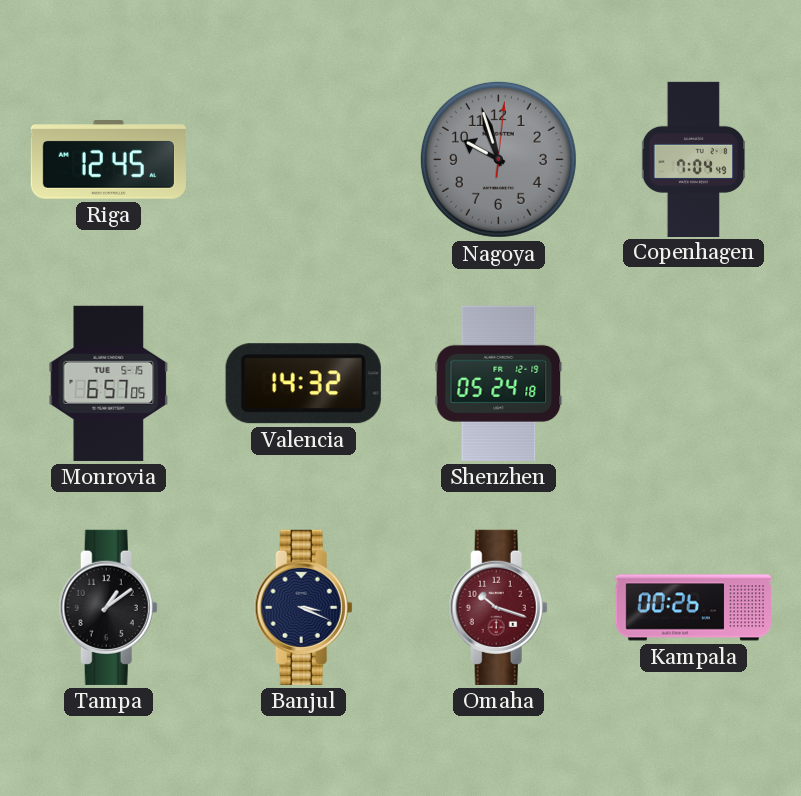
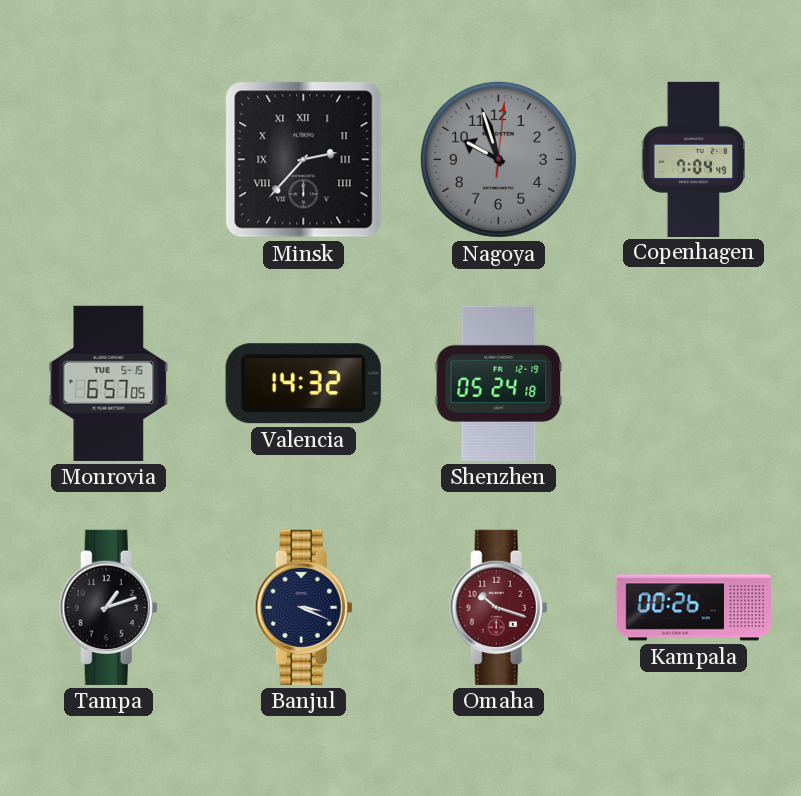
Riga: 12:45 -> none (108, 160)
Minsk: none -> 2:37 (304, 160)
Tampa: 1:09 -> 1:12 (108, 607)
